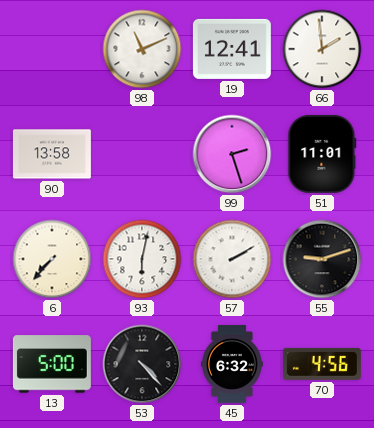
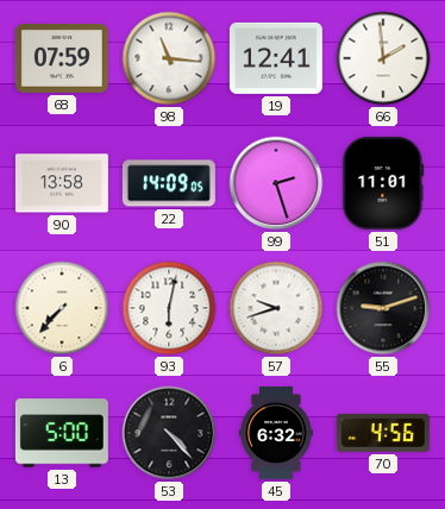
68: none -> 07:59 (62, 59)
98: 11:11 -> 11:16 (169, 58)
22: none -> 14:09 (169, 183)
57: 2:10 -> 9:42 (276, 308)
